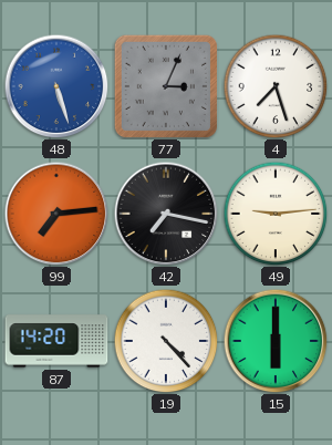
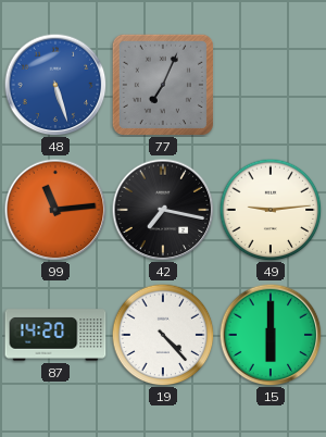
77: 3:04 -> 7:04 (163, 85)
4: 7:27 -> none (276, 86)
99: 7:14 -> 11:14 (55, 210)
